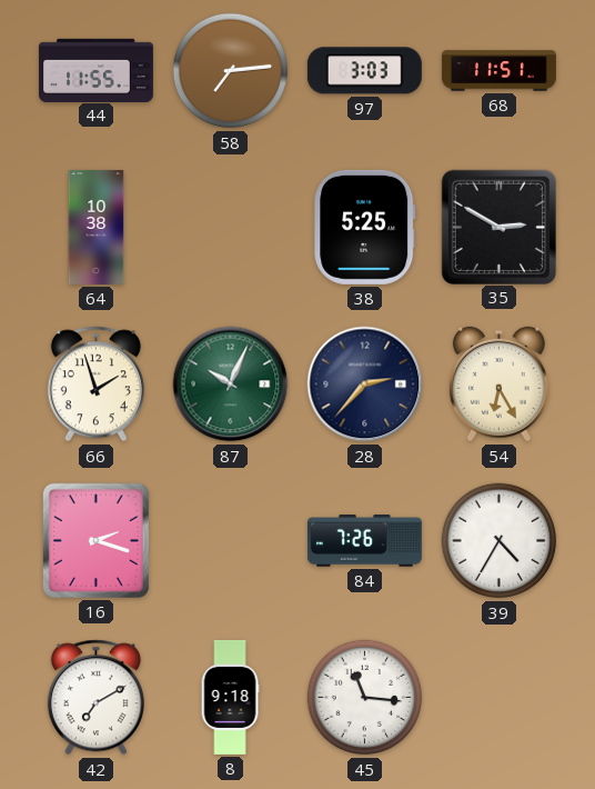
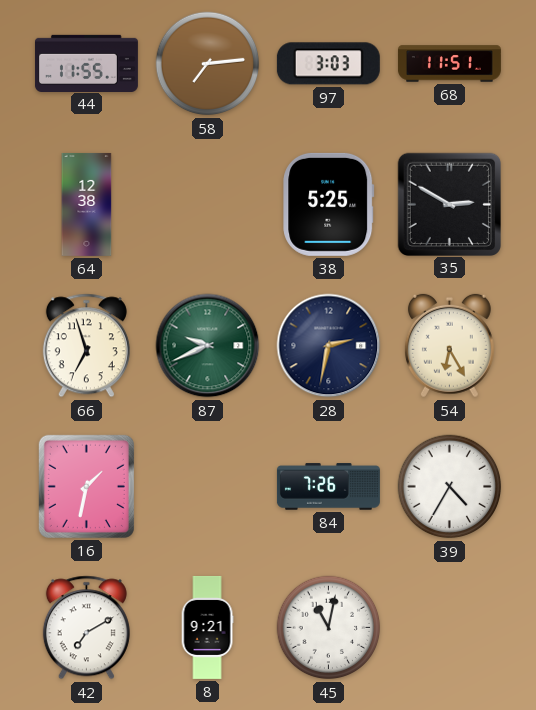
64: 10:38 -> 12:38 (87, 204)
66: 1:57 -> 6:57 (86, 346)
87: 10:04 -> 9:41 (208, 346)
28: 2:37 -> 2:32 (329, 346)
16: 2:18 -> 1:32 (86, 486)
8: 9:18 -> 9:21 (207, 627)
45: 11:16 -> 11:02 (329, 628)
